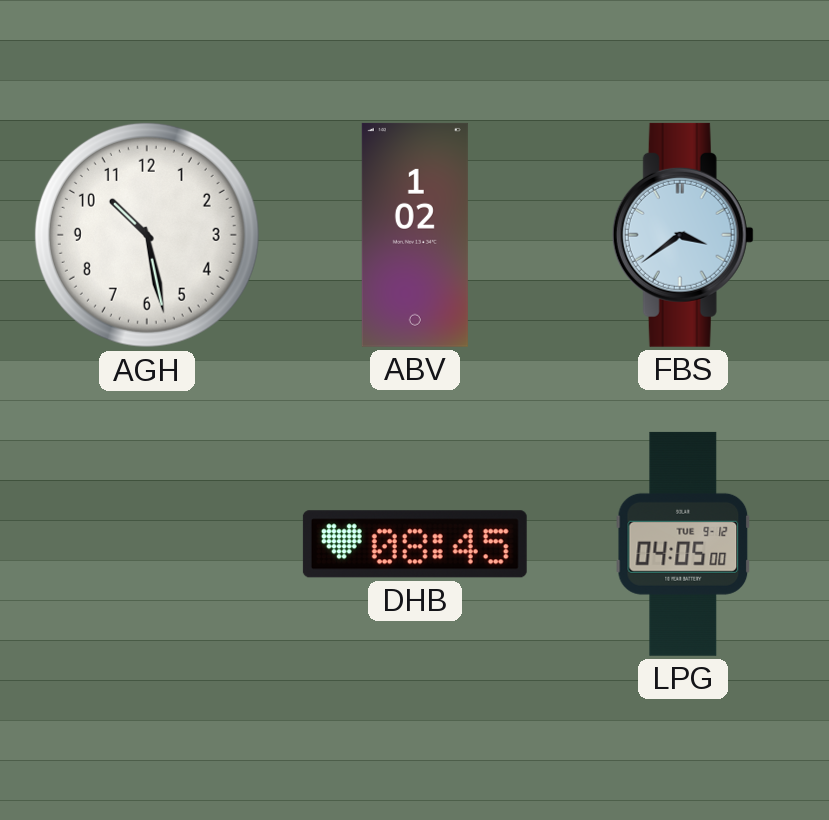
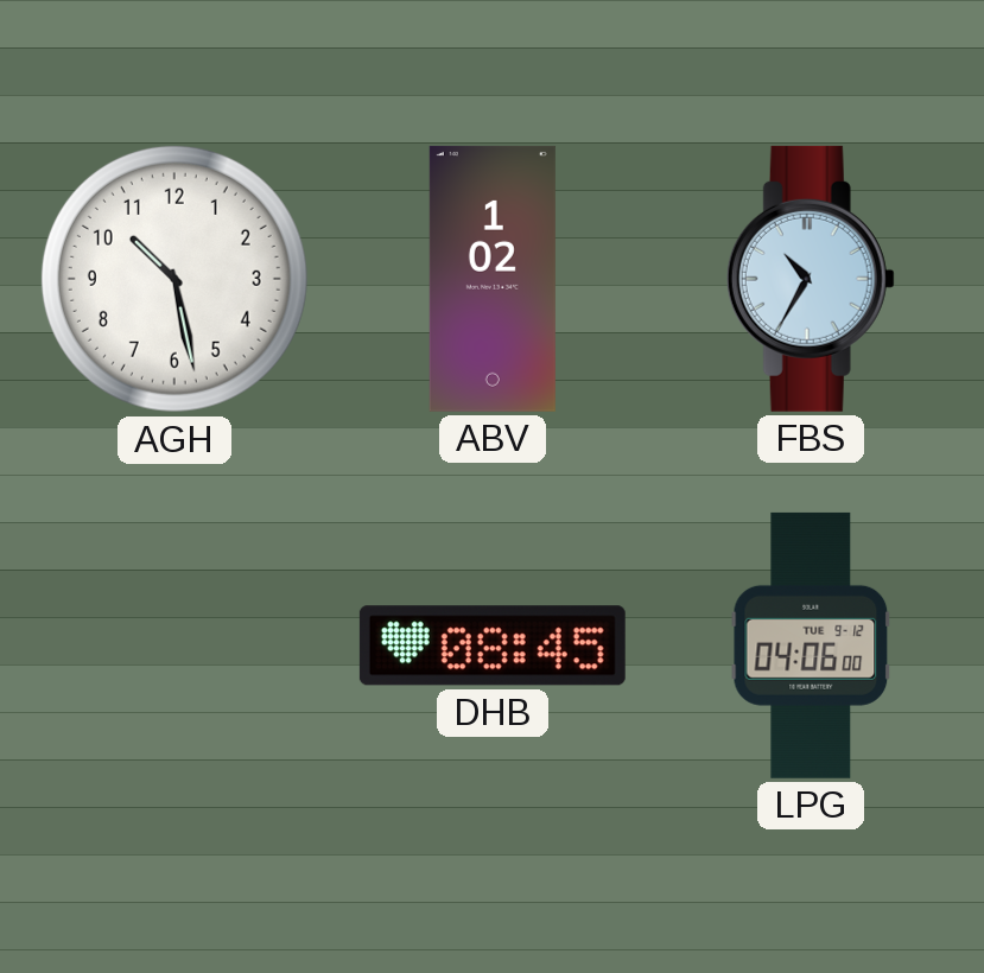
FBS: 3:39 -> 10:35 (811, 279)
LPG: 04:05 -> 04:06 (811, 646)
